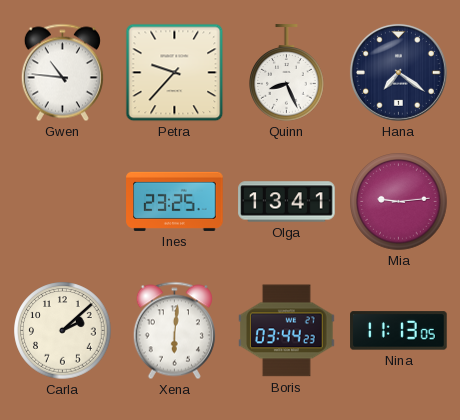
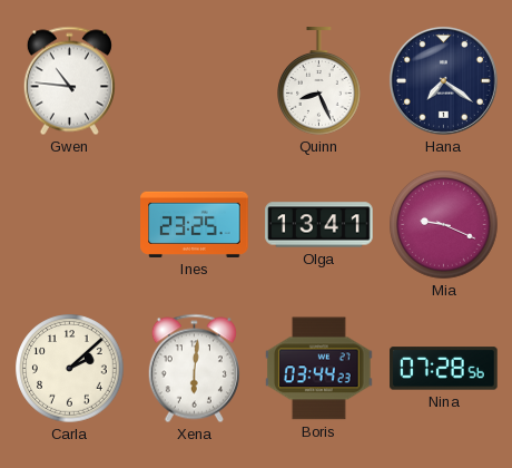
Petra: 9:37 -> none (175, 73)
Mia: 9:14 -> 9:19 (444, 225)
Nina: 11:13 -> 07:28 (444, 369)
